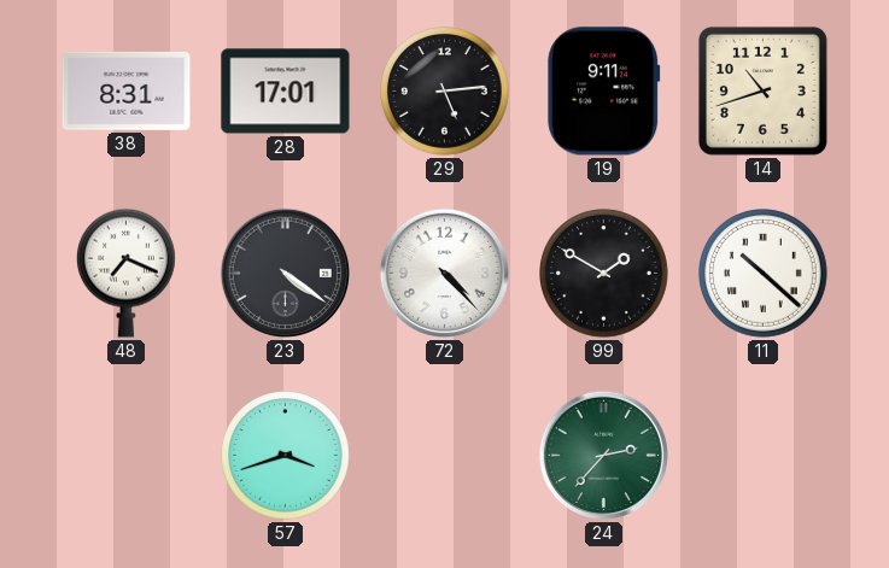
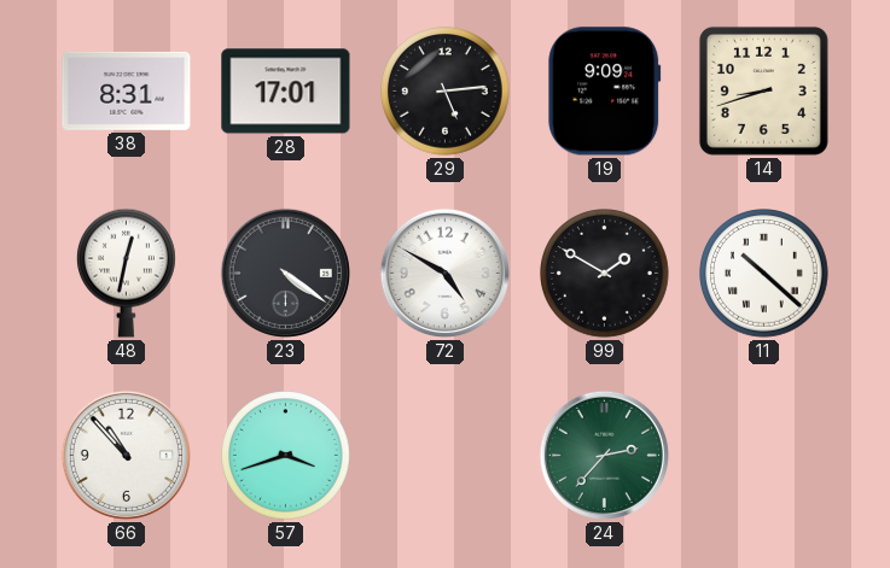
19: 9:11 -> 9:09 (605, 92)
14: 10:42 -> 8:42 (763, 90)
48: 7:19 -> 12:32 (126, 273)
72: 4:23 -> 4:50 (444, 273)
66: none -> 10:53 (126, 455)
